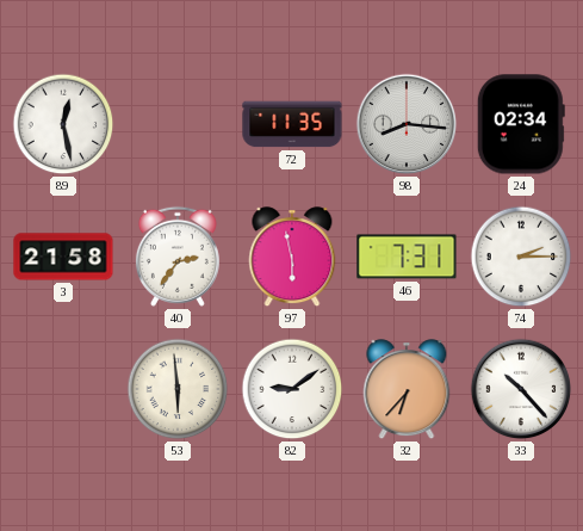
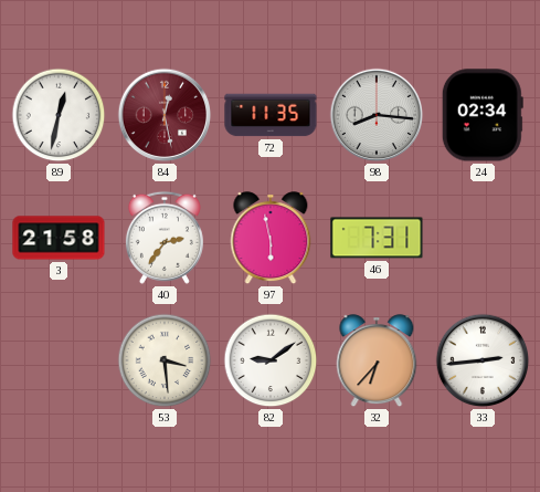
89: 12:28 -> 12:32 (59, 115)
84: none -> 12:28 (165, 115)
74: 2:15 -> none (521, 257)
53: 5:59 -> 3:29 (165, 360)
33: 10:23 -> 2:44 (483, 360)
